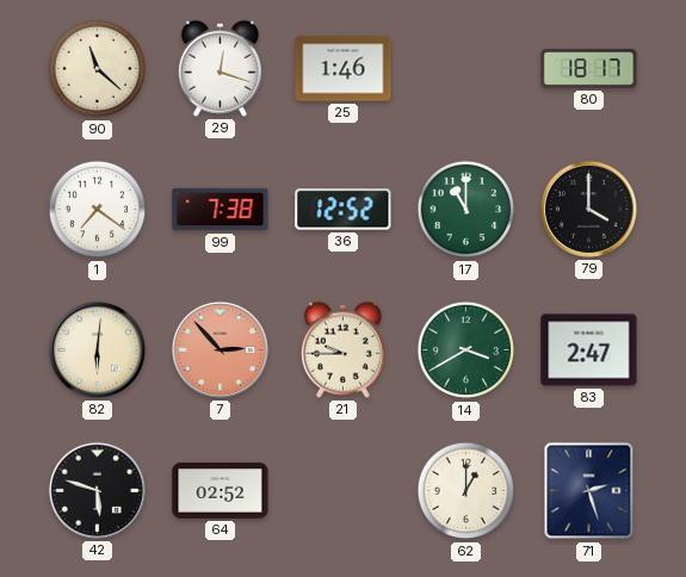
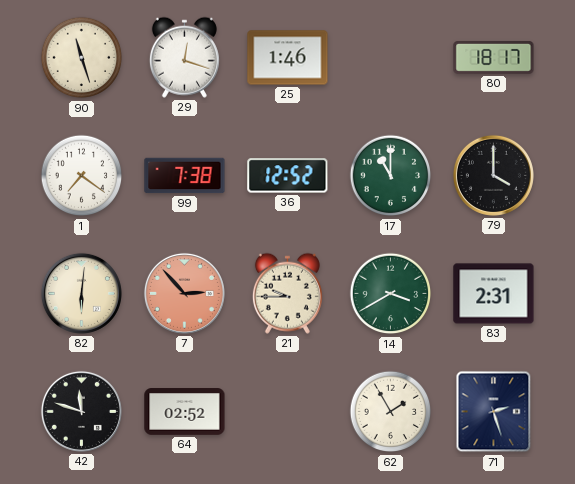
90: 11:22 -> 11:27 (82, 58)
83: 2:47 -> 2:31 (494, 294)
42: 5:48 -> 11:48 (81, 411)
62: 1:00 -> 1:55 (391, 412)
